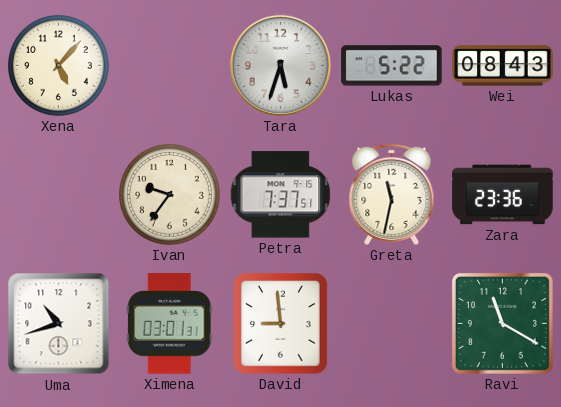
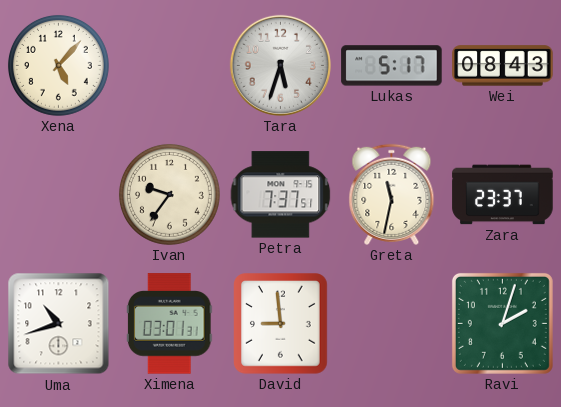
Lukas: 5:22 -> 5:17 (392, 66)
Zara: 23:36 -> 23:37 (503, 195)
Ravi: 11:20 -> 2:03 (502, 323)
